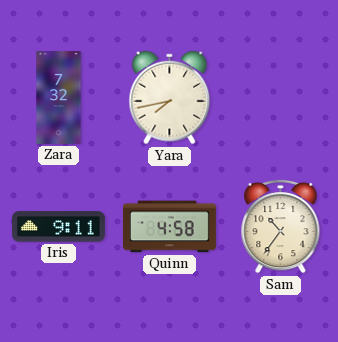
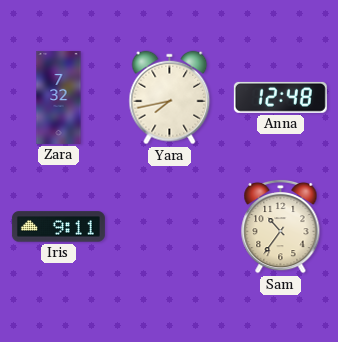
Anna: none -> 12:48 (280, 97)
Quinn: 4:58 -> none (169, 227)
